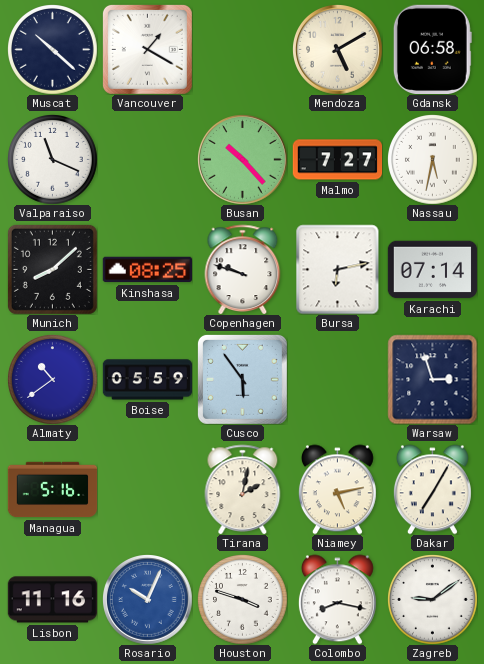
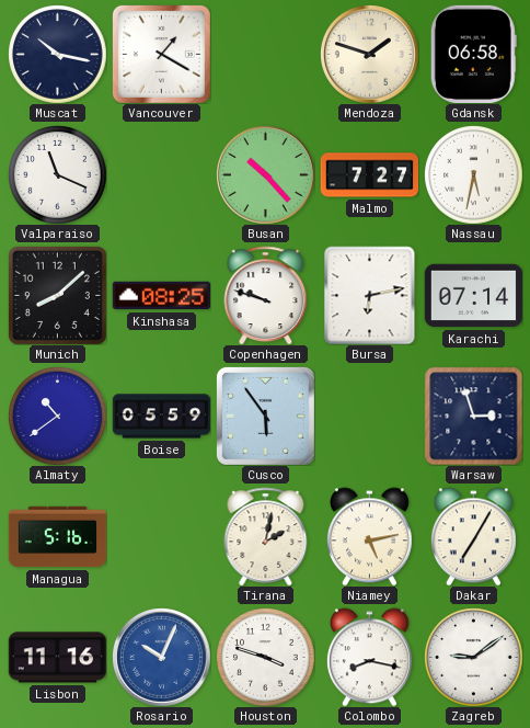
Muscat: 10:22 -> 10:17 (58, 55)
Mendoza: 5:10 -> 1:48 (370, 55)
